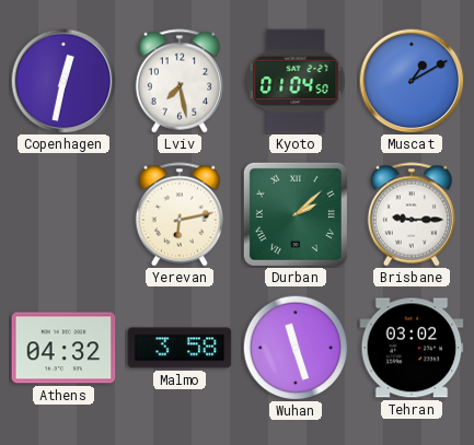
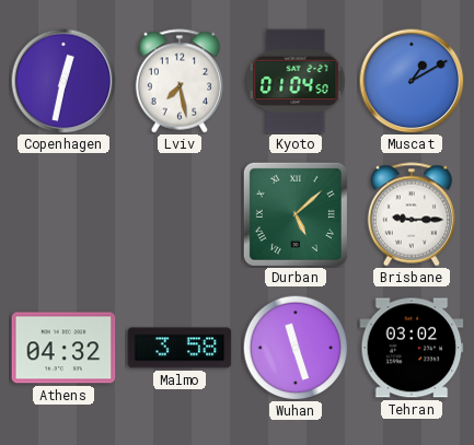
Yerevan: 6:13 -> none (178, 214)
Durban: 2:08 -> 5:08 (296, 214)
